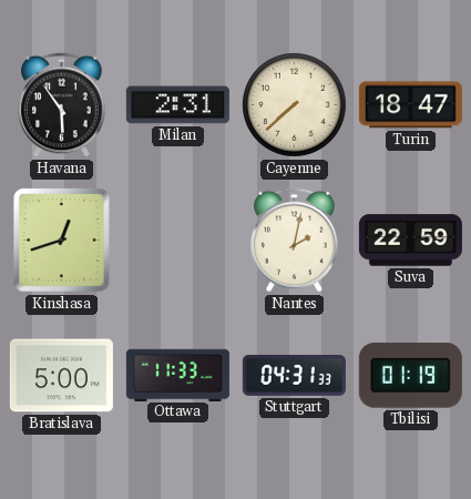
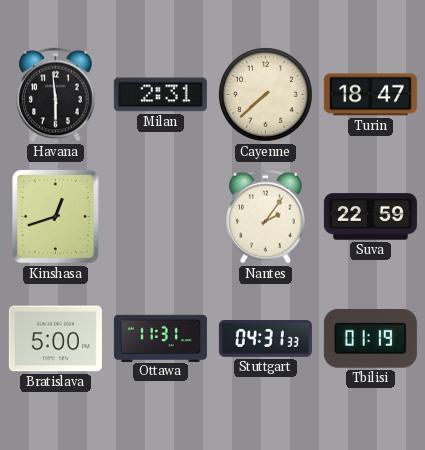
Havana: 5:54 -> 5:59 (56, 95)
Nantes: 2:02 -> 2:06 (266, 217)
Ottawa: 11:33 -> 11:31 (160, 338)
